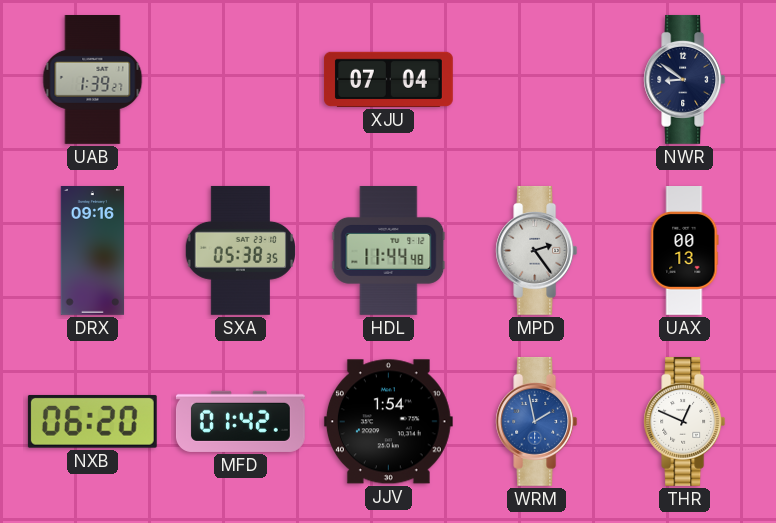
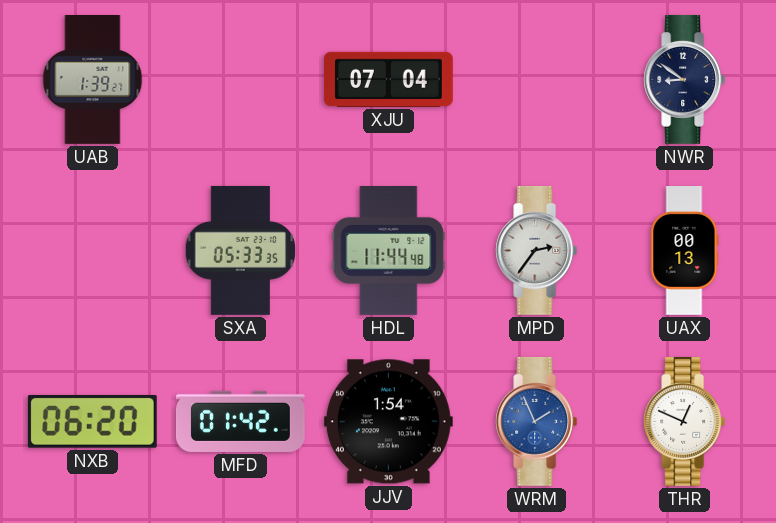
DRX: 09:16 -> none (93, 251)
SXA: 05:38 -> 05:33 (240, 250)
MPD: 2:24 -> 2:36 (537, 250)
WRM: 1:58 -> 1:56 (537, 421)
